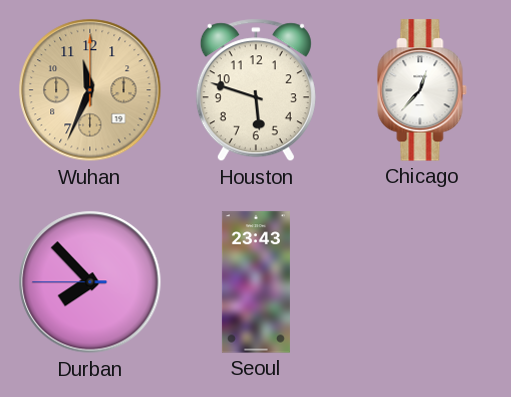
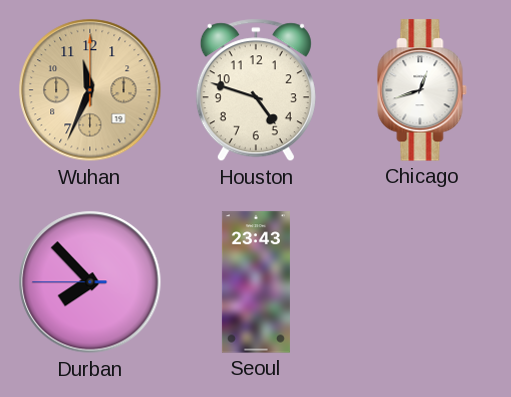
Houston: 5:48 -> 4:48 (256, 90)
Chicago: 12:37 -> 12:42 (422, 90)
